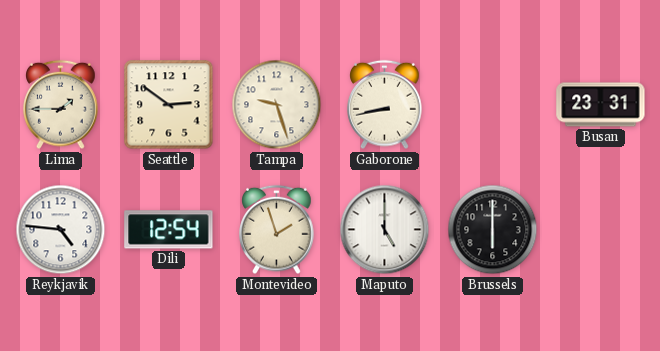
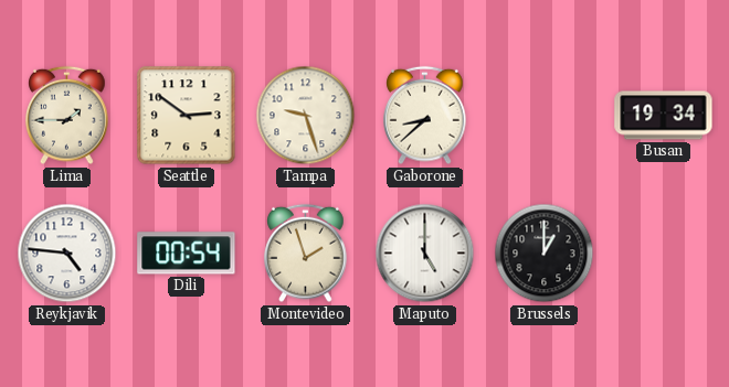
Gaborone: 8:43 -> 8:38 (425, 116)
Busan: 23:31 -> 19:34 (664, 116)
Dili: 12:54 -> 00:54 (187, 254)
Brussels: 6:00 -> 1:00 (545, 254)
